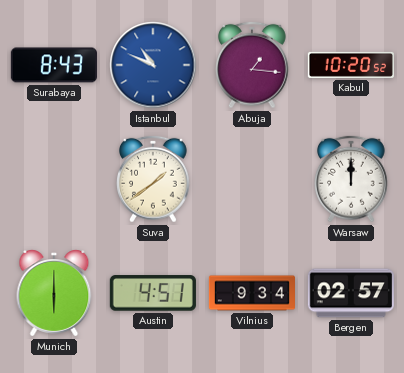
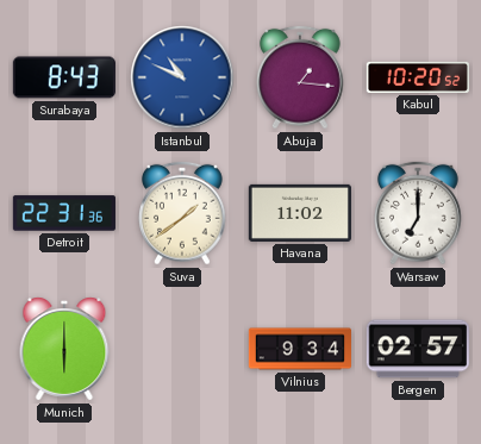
Detroit: none -> 22:31 (64, 213)
Havana: none -> 11:02 (300, 213)
Warsaw: 12:00 -> 7:00 (419, 213)
Austin: 4:51 -> none (153, 293)
